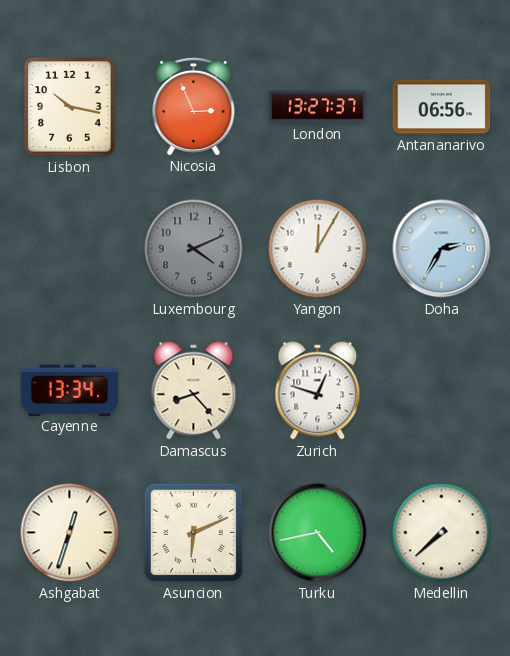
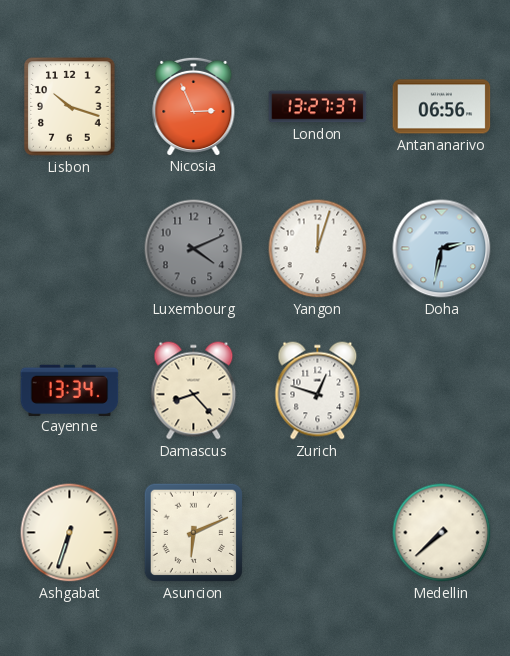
Lisbon: 10:17 -> 10:18 (70, 107)
Yangon: 12:05 -> 12:03 (318, 249)
Doha: 2:35 -> 2:32 (442, 249)
Ashgabat: 12:33 -> 6:33 (70, 533)
Turku: 4:43 -> none (318, 533)
